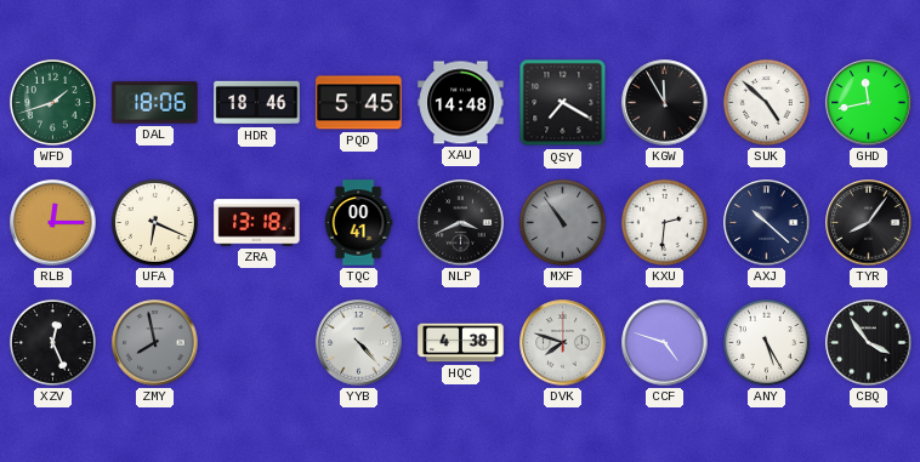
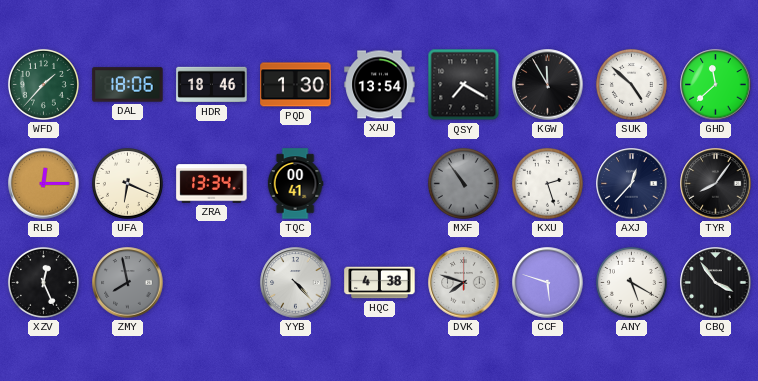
WFD: 1:42 -> 1:37 (43, 84)
PQD: 5:45 -> 1:30 (296, 85)
XAU: 14:48 -> 13:54 (380, 85)
GHD: 11:43 -> 11:38 (716, 85)
ZRA: 13:18 -> 13:34 (212, 184)
NLP: 3:41 -> none (461, 223)
KXU: 2:31 -> 2:27 (547, 183)
AXJ: 10:22 -> 12:37 (632, 184)
CCF: 4:48 -> 5:48 (548, 283)
ANY: 5:25 -> 5:20 (631, 282)
